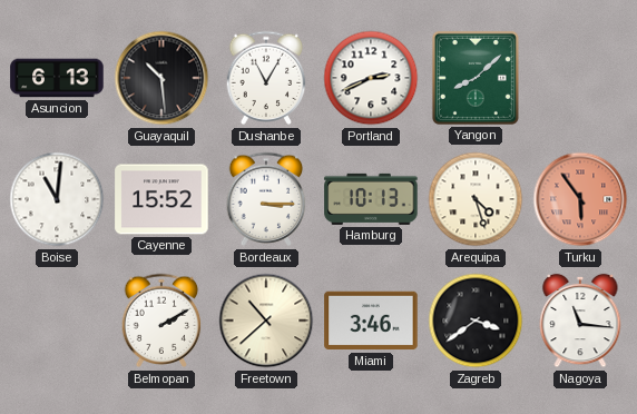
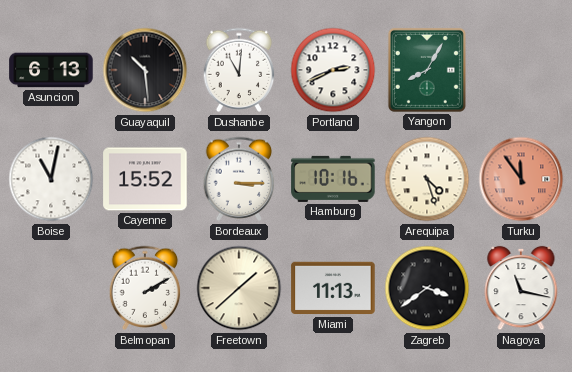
Dushanbe: 11:05 -> 11:01 (239, 70)
Yangon: 8:08 -> 8:05 (427, 70)
Boise: 11:01 -> 11:02 (51, 179)
Hamburg: 10:13 -> 10:16 (333, 179)
Turku: 5:54 -> 11:54 (521, 179)
Freetown: 10:38 -> 1:38 (239, 288)
Miami: 3:46 -> 11:13 (333, 288)
Nagoya: 11:16 -> 11:17 (521, 288)
